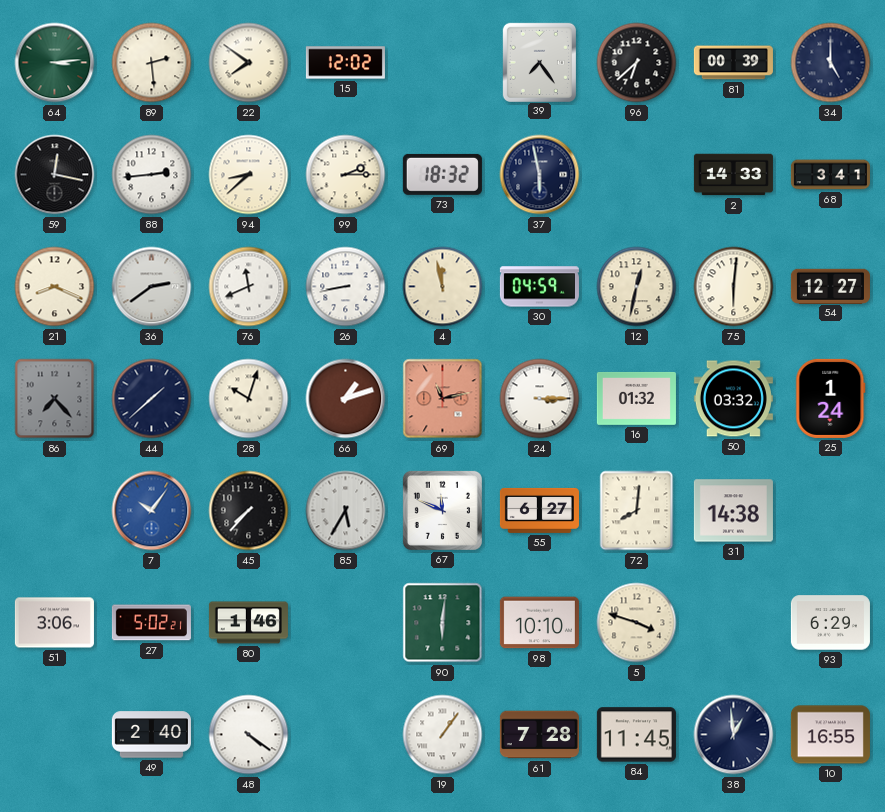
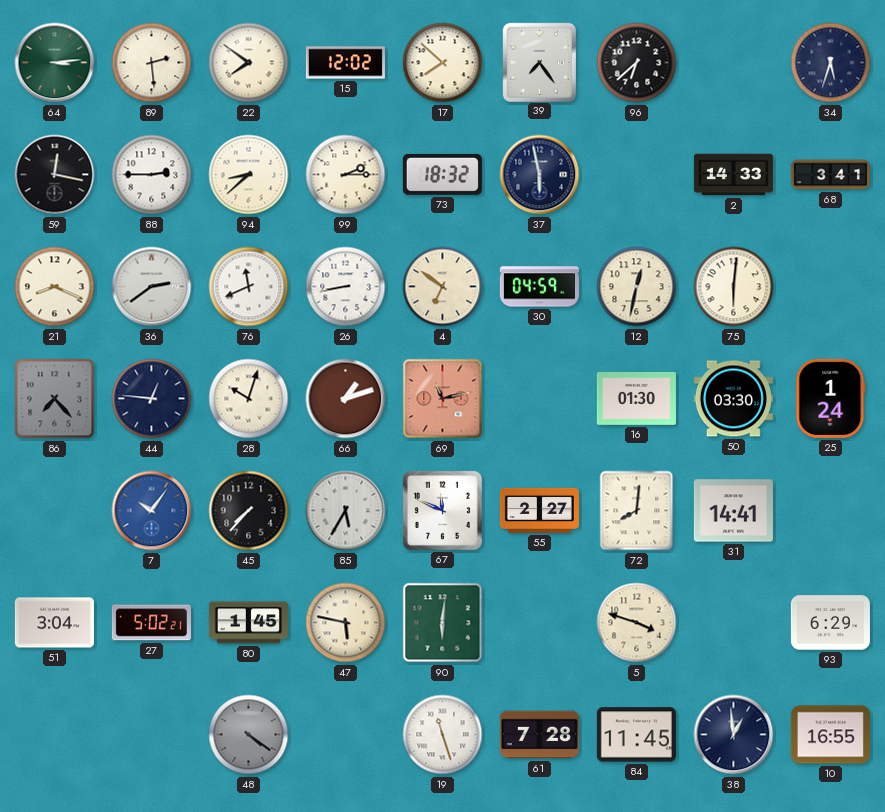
17: none -> 7:52 (443, 63)
81: 00:39 -> none (733, 63)
34: 5:00 -> 5:33 (831, 63)
88: 2:44 -> 2:45 (152, 175)
4: 11:58 -> 6:51 (443, 287)
54: 12:27 -> none (830, 286)
44: 1:38 -> 12:46 (152, 399)
24: 3:15 -> none (540, 399)
16: 01:32 -> 01:30 (636, 398)
50: 03:32 -> 03:30 (733, 399)
55: 6:27 -> 2:27 (539, 510)
31: 14:38 -> 14:41 (733, 511)
51: 3:06 -> 3:04 (54, 623)
80: 1:46 -> 1:45 (248, 623)
47: none -> 5:47 (346, 623)
98: 10:10 -> none (539, 623)
49: 2:40 -> none (151, 735)
48 dial: white -> grey (249, 735)
19: 1:06 -> 11:27 (443, 735)
